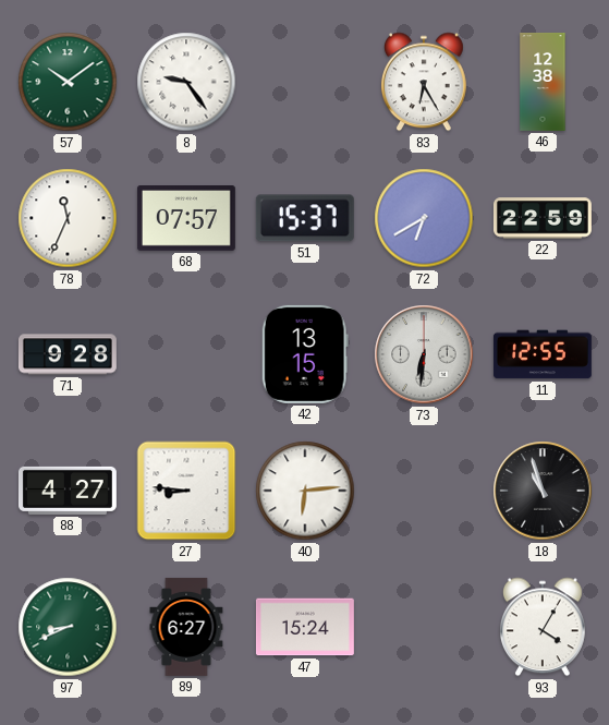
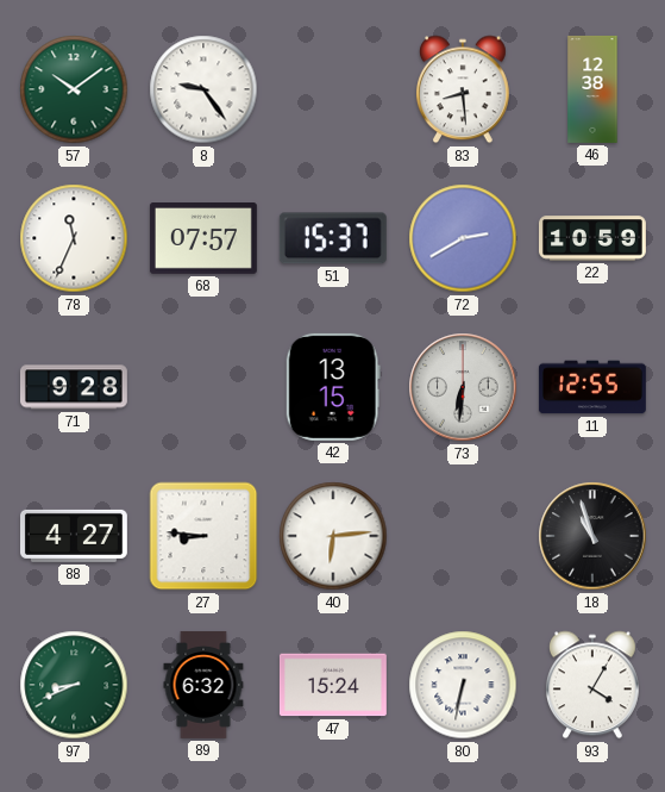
83: 6:25 -> 8:29 (463, 89)
72: 6:40 -> 2:40 (463, 238)
22: 22:59 -> 10:59 (592, 238)
89: 6:27 -> 6:32 (203, 685)
80: none -> 6:32 (463, 685)
